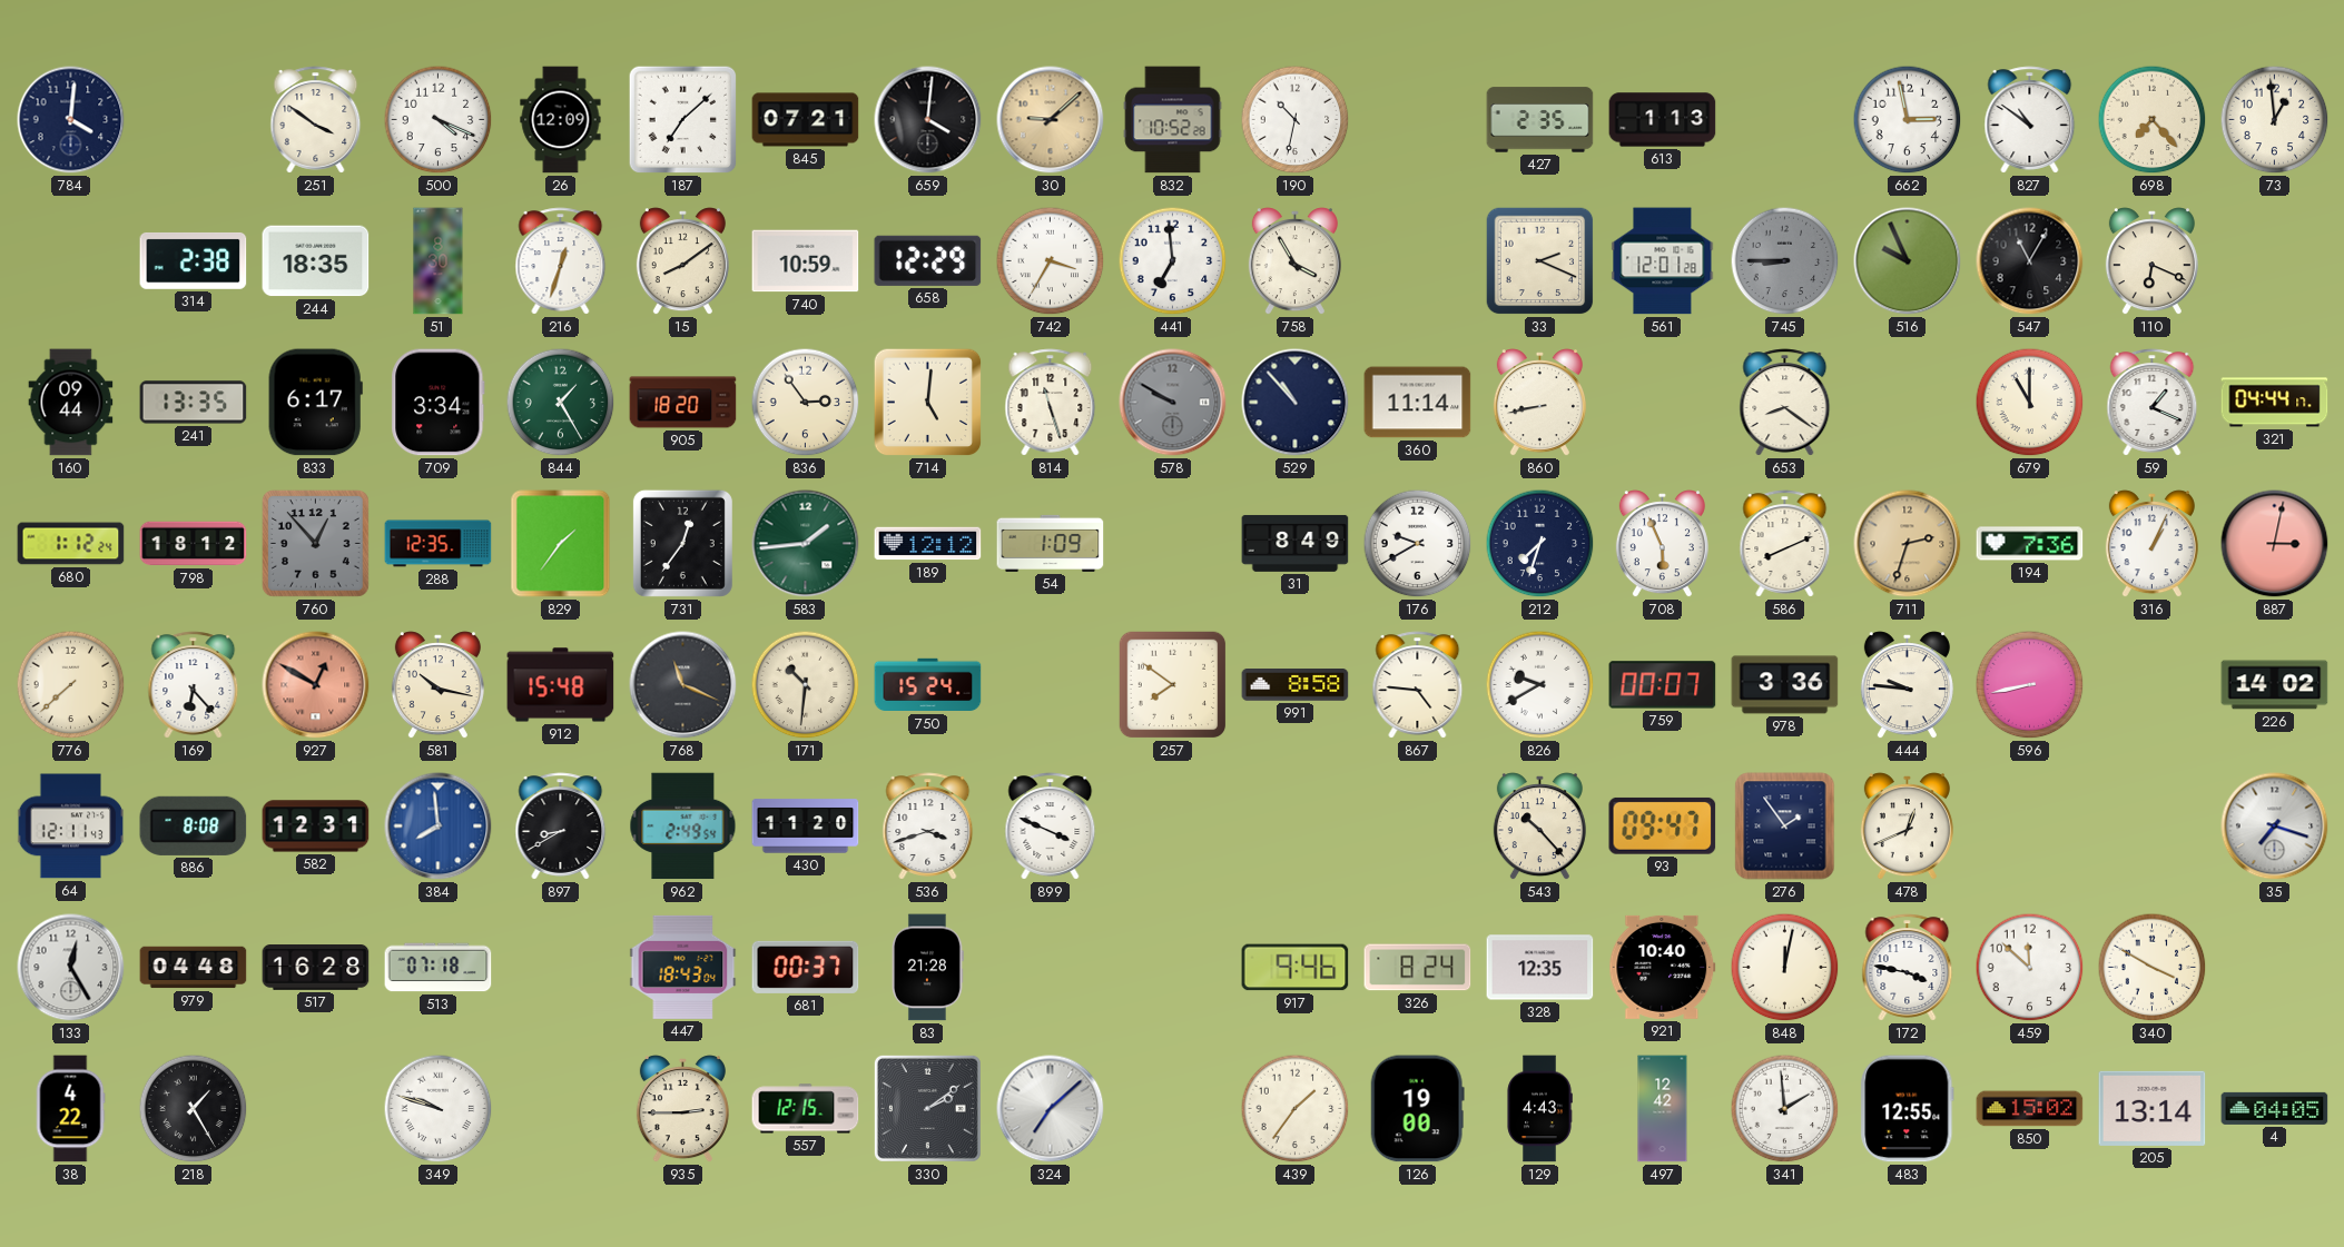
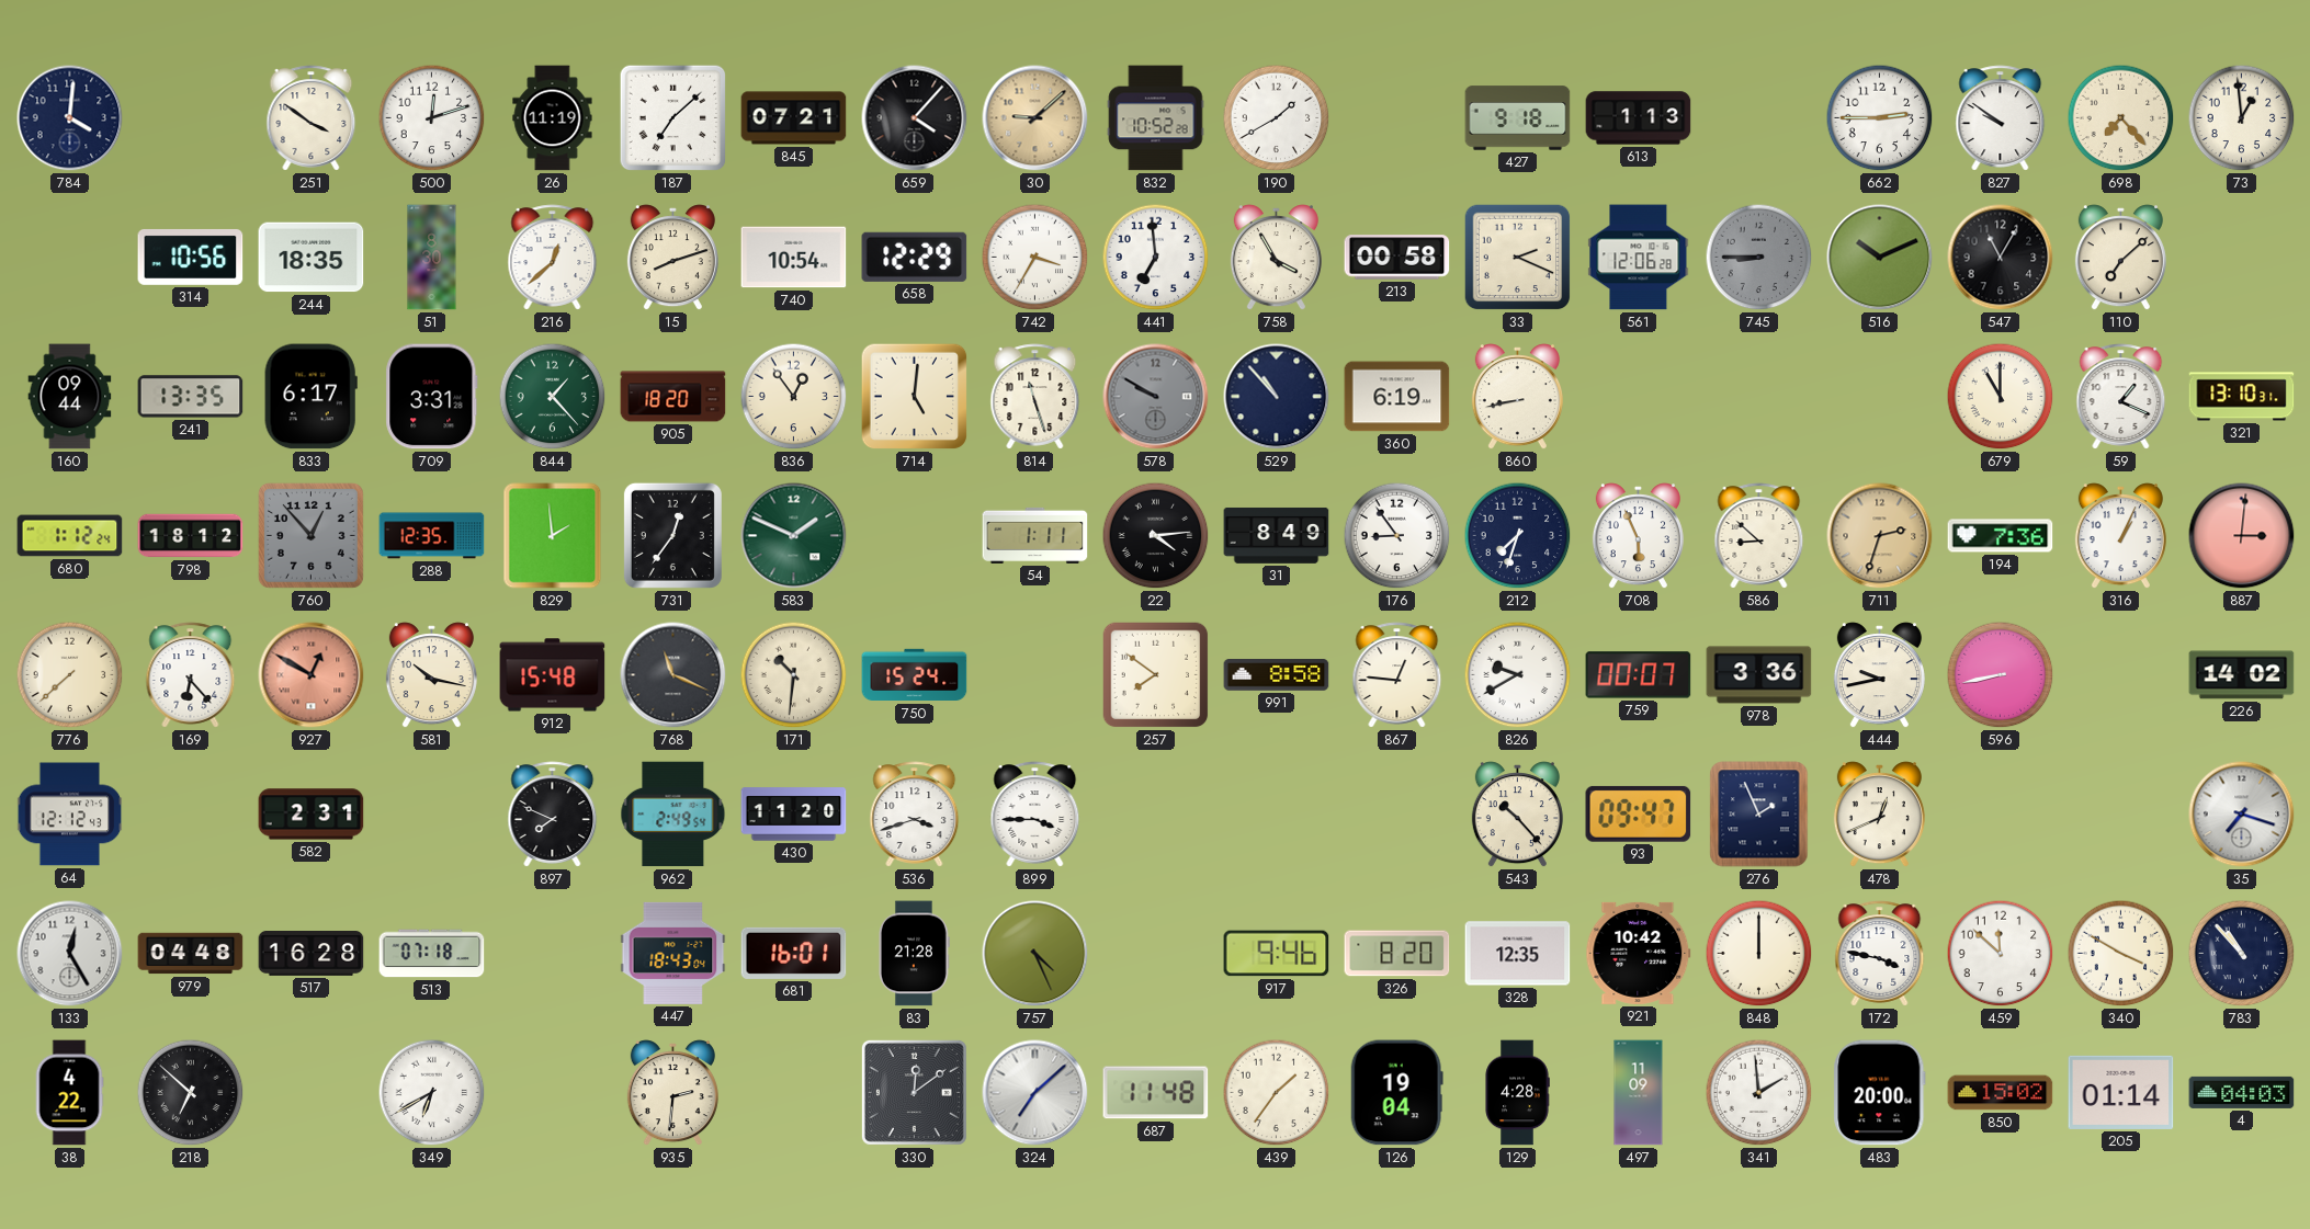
500: 4:19 -> 12:12 (432, 118)
26: 12:09 -> 11:19 (553, 118)
659: 4:01 -> 4:07 (915, 118)
190: 10:32 -> 1:40 (1277, 118)
427: 2:35 -> 9:18 (1518, 118)
662: 2:58 -> 2:45 (1880, 118)
827: 10:51 -> 9:51 (2001, 118)
314: 2:38 -> 10:56 (191, 257)
216: 12:33 -> 12:38 (553, 258)
15: 8:09 -> 8:12 (672, 258)
740: 10:59 -> 10:54 (794, 258)
213: none -> 00:58 (1397, 258)
561: 12:01 -> 12:06 (1639, 258)
516: 9:56 -> 10:11 (1880, 258)
110: 6:19 -> 7:08 (2120, 258)
709: 3:34 -> 3:31 (432, 397)
844: 1:25 -> 1:23 (553, 397)
836: 2:54 -> 12:54 (794, 397)
360: 11:14 -> 6:19 (1397, 397)
653: 8:21 -> none (1785, 403)
321: 04:44 -> 13:10 (2242, 397)
829: 1:36 -> 1:59 (553, 536)
583: 1:44 -> 1:49 (794, 536)
189: 12:12 -> none (928, 544)
54: 1:09 -> 1:11 (1035, 535)
22: none -> 4:14 (1156, 536)
176: 9:40 -> 8:54 (1397, 536)
586: 8:11 -> 8:52 (1759, 536)
887: 3:02 -> 3:01 (2242, 536)
867: 4:46 -> 12:46 (1397, 675)
444: 9:46 -> 9:43 (1879, 675)
64: 12:11 -> 12:12 (70, 815)
886: 8:08 -> none (194, 825)
582: 12:31 -> 2:31 (312, 815)
384: 7:59 -> none (439, 827)
897: 8:40 -> 7:49 (553, 815)
899: 3:49 -> 3:45 (1035, 815)
276: 1:54 -> 1:56 (1759, 815)
681: 00:37 -> 16:01 (794, 953)
757: none -> 4:26 (1035, 954)
326: 8:24 -> 8:20 (1397, 954)
921: 10:40 -> 10:42 (1639, 953)
848: 12:02 -> 12:00 (1759, 954)
783: none -> 10:53 (2242, 954)
218: 1:25 -> 6:52 (191, 1093)
349: 9:48 -> 6:40 (432, 1093)
935: 2:45 -> 2:31 (672, 1093)
557: 12:15 -> none (806, 1109)
330: 2:09 -> 12:09 (914, 1092)
687: none -> 11:48 (1156, 1093)
126: 19:00 -> 19:04 (1396, 1093)
129: 4:43 -> 4:28 (1517, 1093)
497: 12:42 -> 11:09 (1639, 1093)
483: 12:55 -> 20:00 (1880, 1093)
205: 13:14 -> 01:14 (2121, 1092)
4: 04:05 -> 04:03 (2242, 1092)
